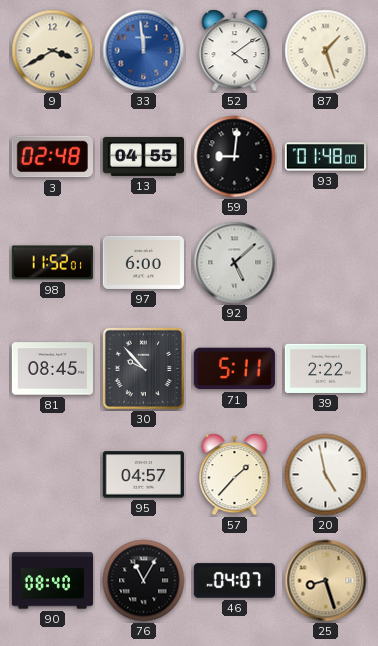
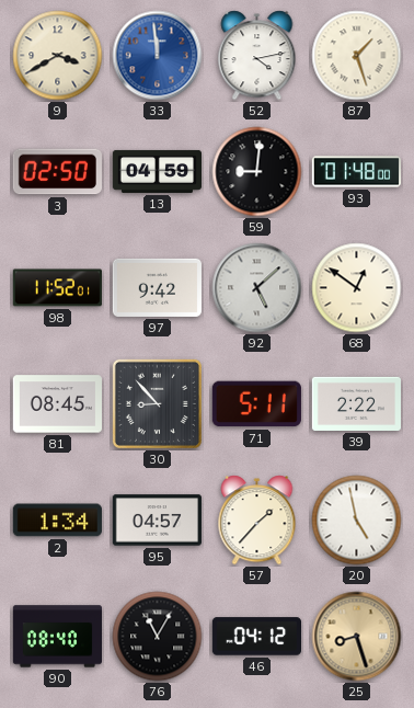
52: 4:09 -> 4:13 (257, 56)
3: 02:48 -> 02:50 (57, 172)
13: 04:55 -> 04:59 (157, 171)
97: 6:00 -> 9:42 (157, 287)
68: none -> 12:51 (357, 288)
30: 9:53 -> 8:53 (157, 403)
2: none -> 1:34 (57, 521)
46: 04:07 -> 04:12 (256, 637)
